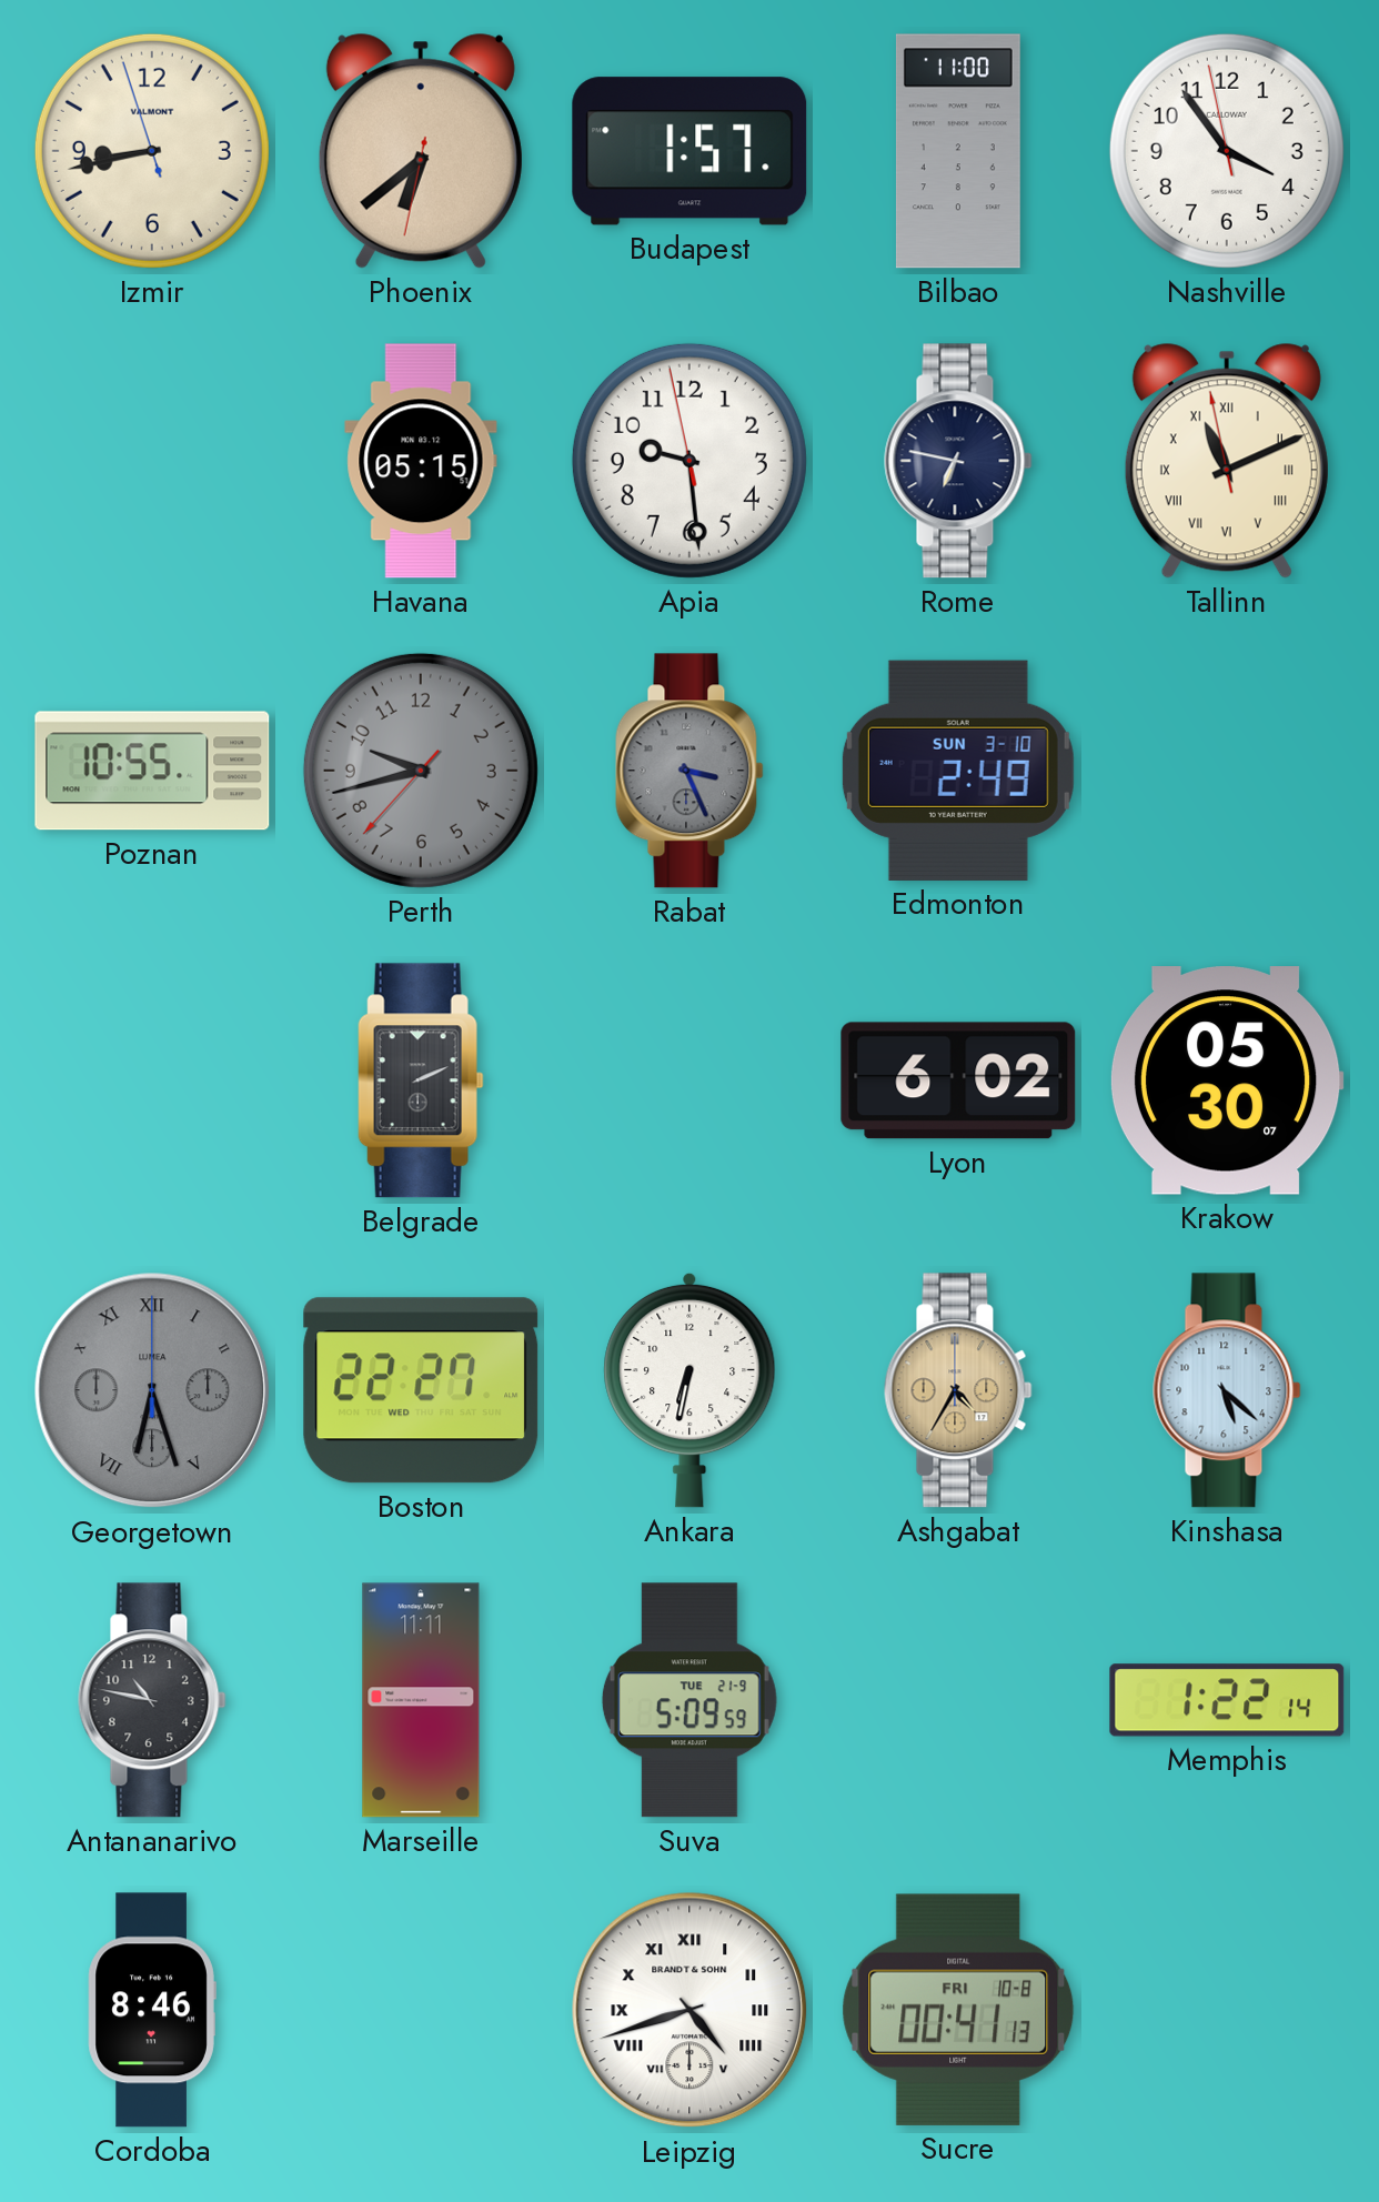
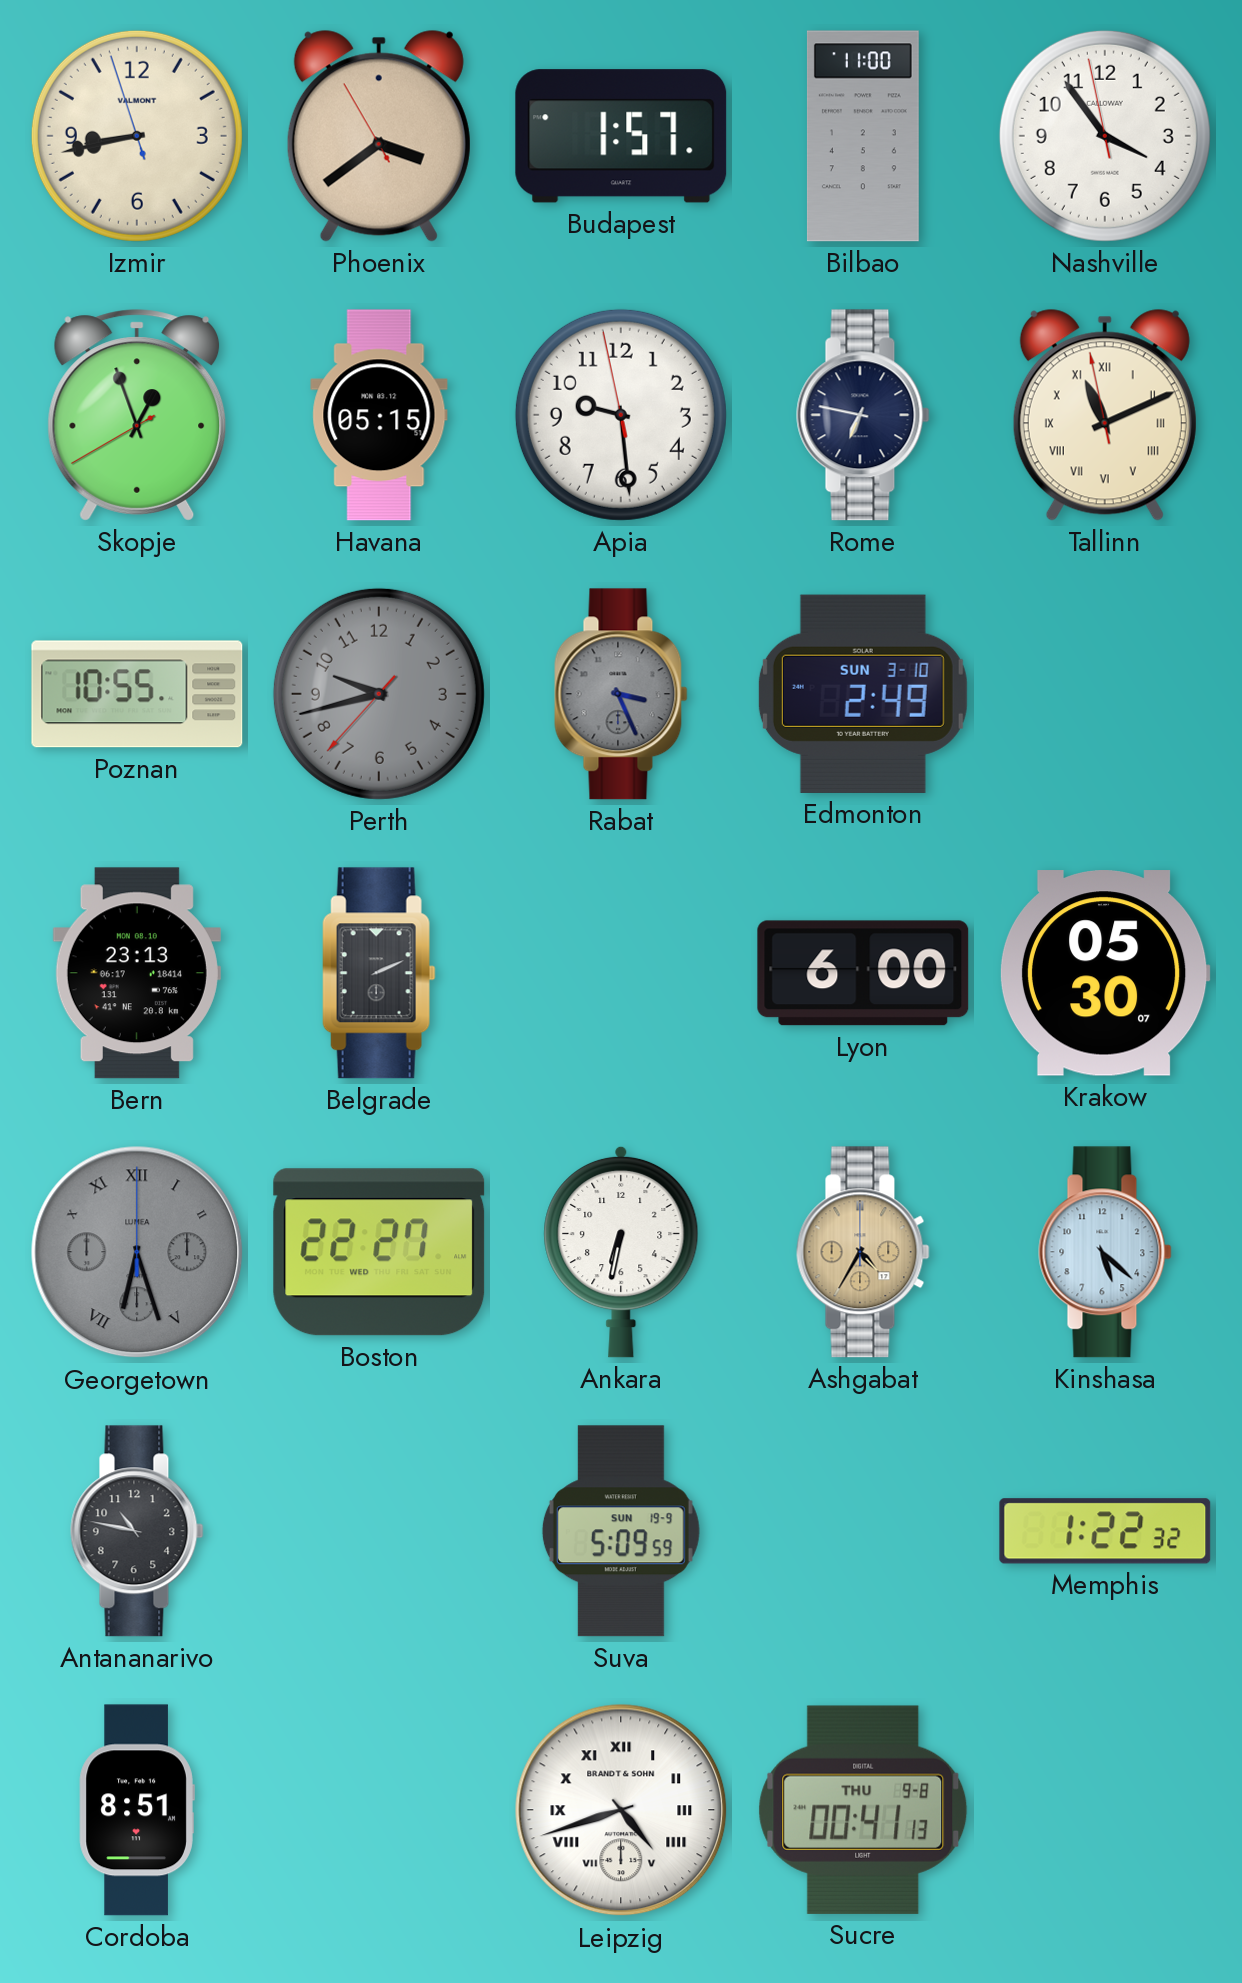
Phoenix: 6:38 -> 3:38 (379, 136)
Skopje: none -> 12:56 (137, 415)
Bern: none -> 23:13 (137, 973)
Lyon: 6:02 -> 6:00 (863, 973)
Marseille: 11:11 -> none (421, 1700)
Suva date: TUE 21-9 -> SUN 19-9 (621, 1531)
Memphis: 1:22:14 -> 1:22:32 (1105, 1531)
Cordoba: 8:46 -> 8:51 (137, 1810)
Sucre date: FRI 10-8 -> THU 9-8 (863, 1810)
